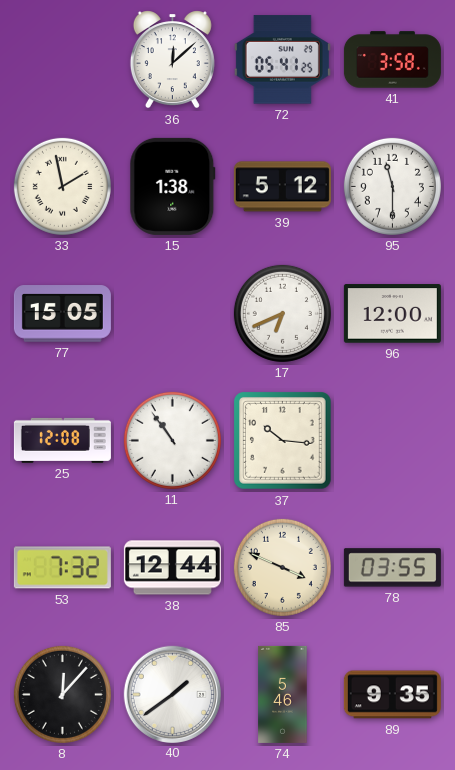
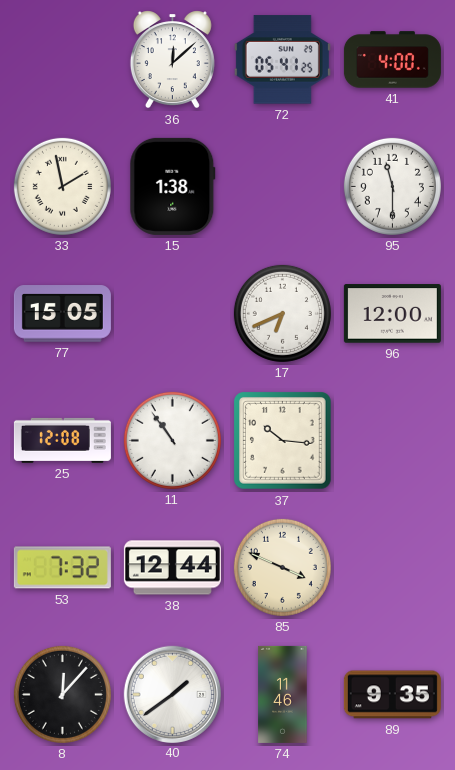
41: 3:58 -> 4:00 (392, 60)
39: 5:12 -> none (282, 187)
78: 03:55 -> none (392, 568)
74: 5:46 -> 11:46 (283, 694)
